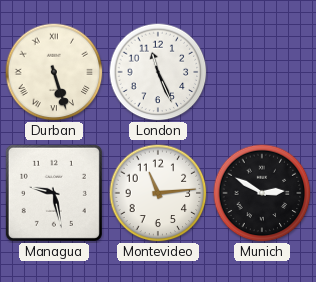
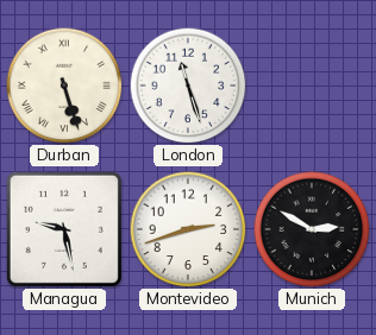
London: 11:26 -> 11:27 (188, 86)
Montevideo: 11:14 -> 2:42 (188, 229)
